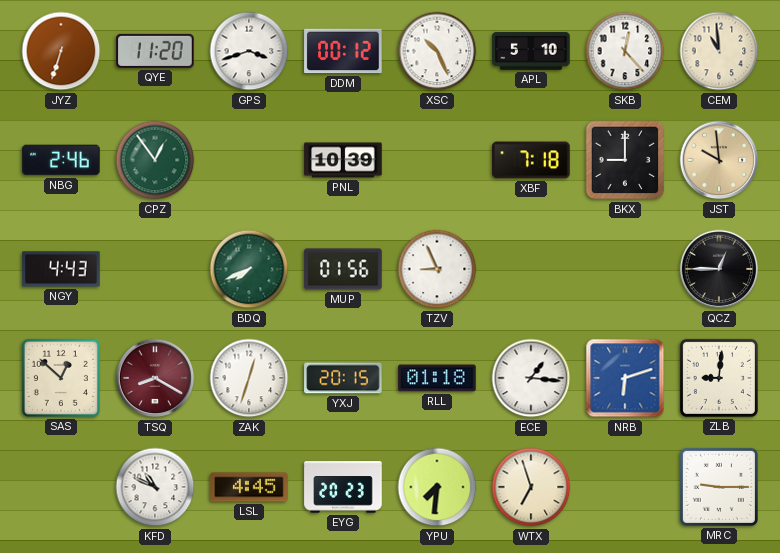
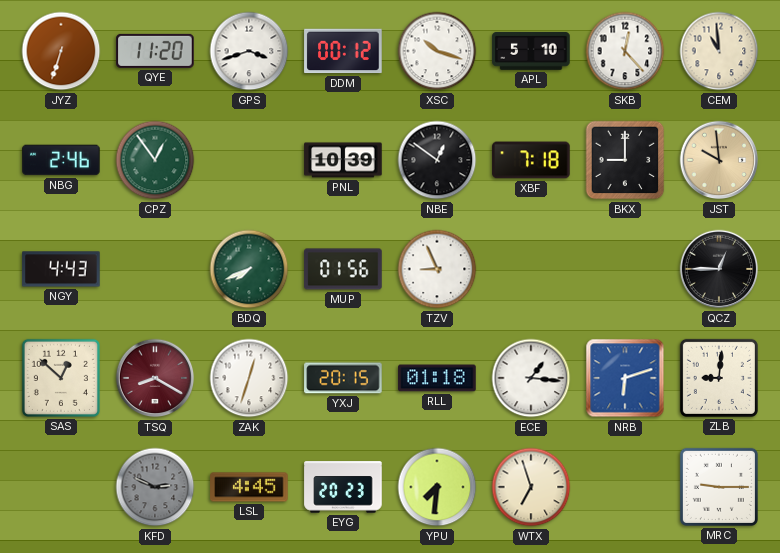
XSC: 10:26 -> 10:18 (437, 51)
NBE: none -> 12:51 (437, 160)
KFD: 10:49 -> 2:49 (155, 487)
KFD dial: white -> grey (155, 487)
